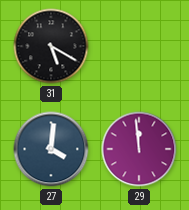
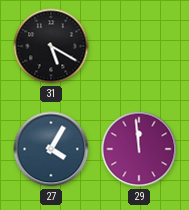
27: 4:01 -> 4:05 (51, 149)
